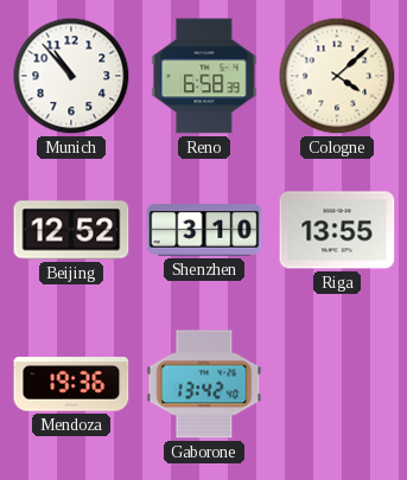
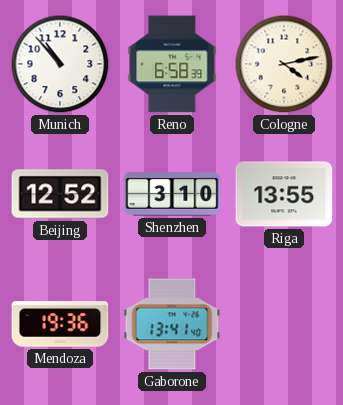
Cologne: 4:08 -> 4:13 (284, 64)
Gaborone: 13:42 -> 13:41 (172, 324)
